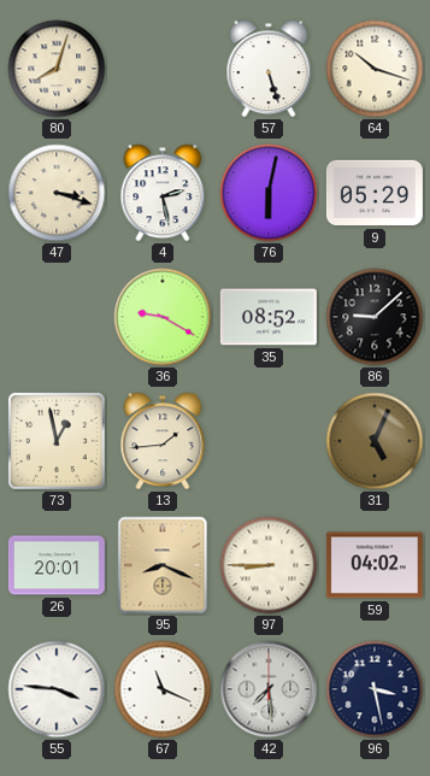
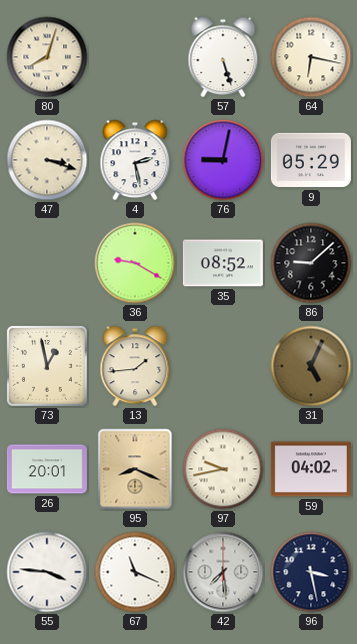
64: 10:18 -> 6:17 (311, 57)
76: 6:02 -> 9:02 (223, 160)
97: 8:45 -> 9:43 (223, 469)
